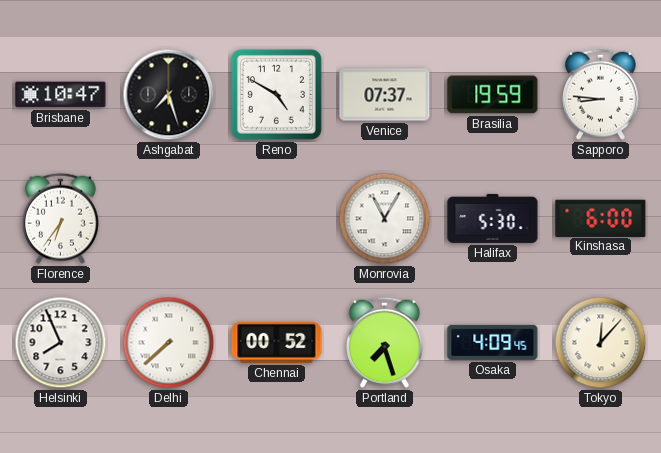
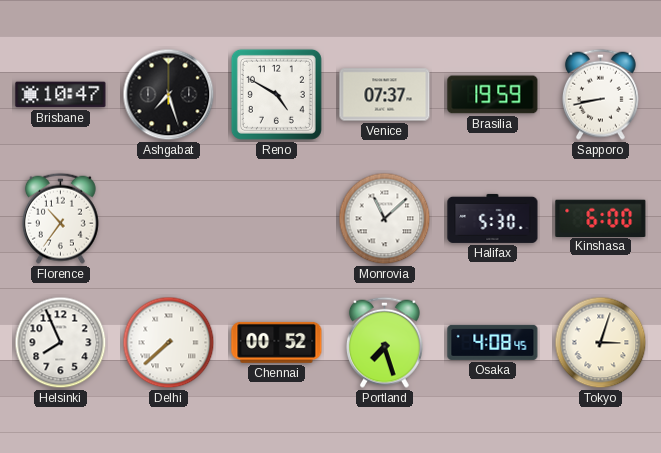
Sapporo: 8:46 -> 8:43 (600, 94)
Florence: 6:36 -> 10:36 (60, 218)
Monrovia: 11:05 -> 11:08 (385, 219)
Osaka: 4:09 -> 4:08 (493, 342)
Tokyo: 12:07 -> 3:03 (601, 343)
